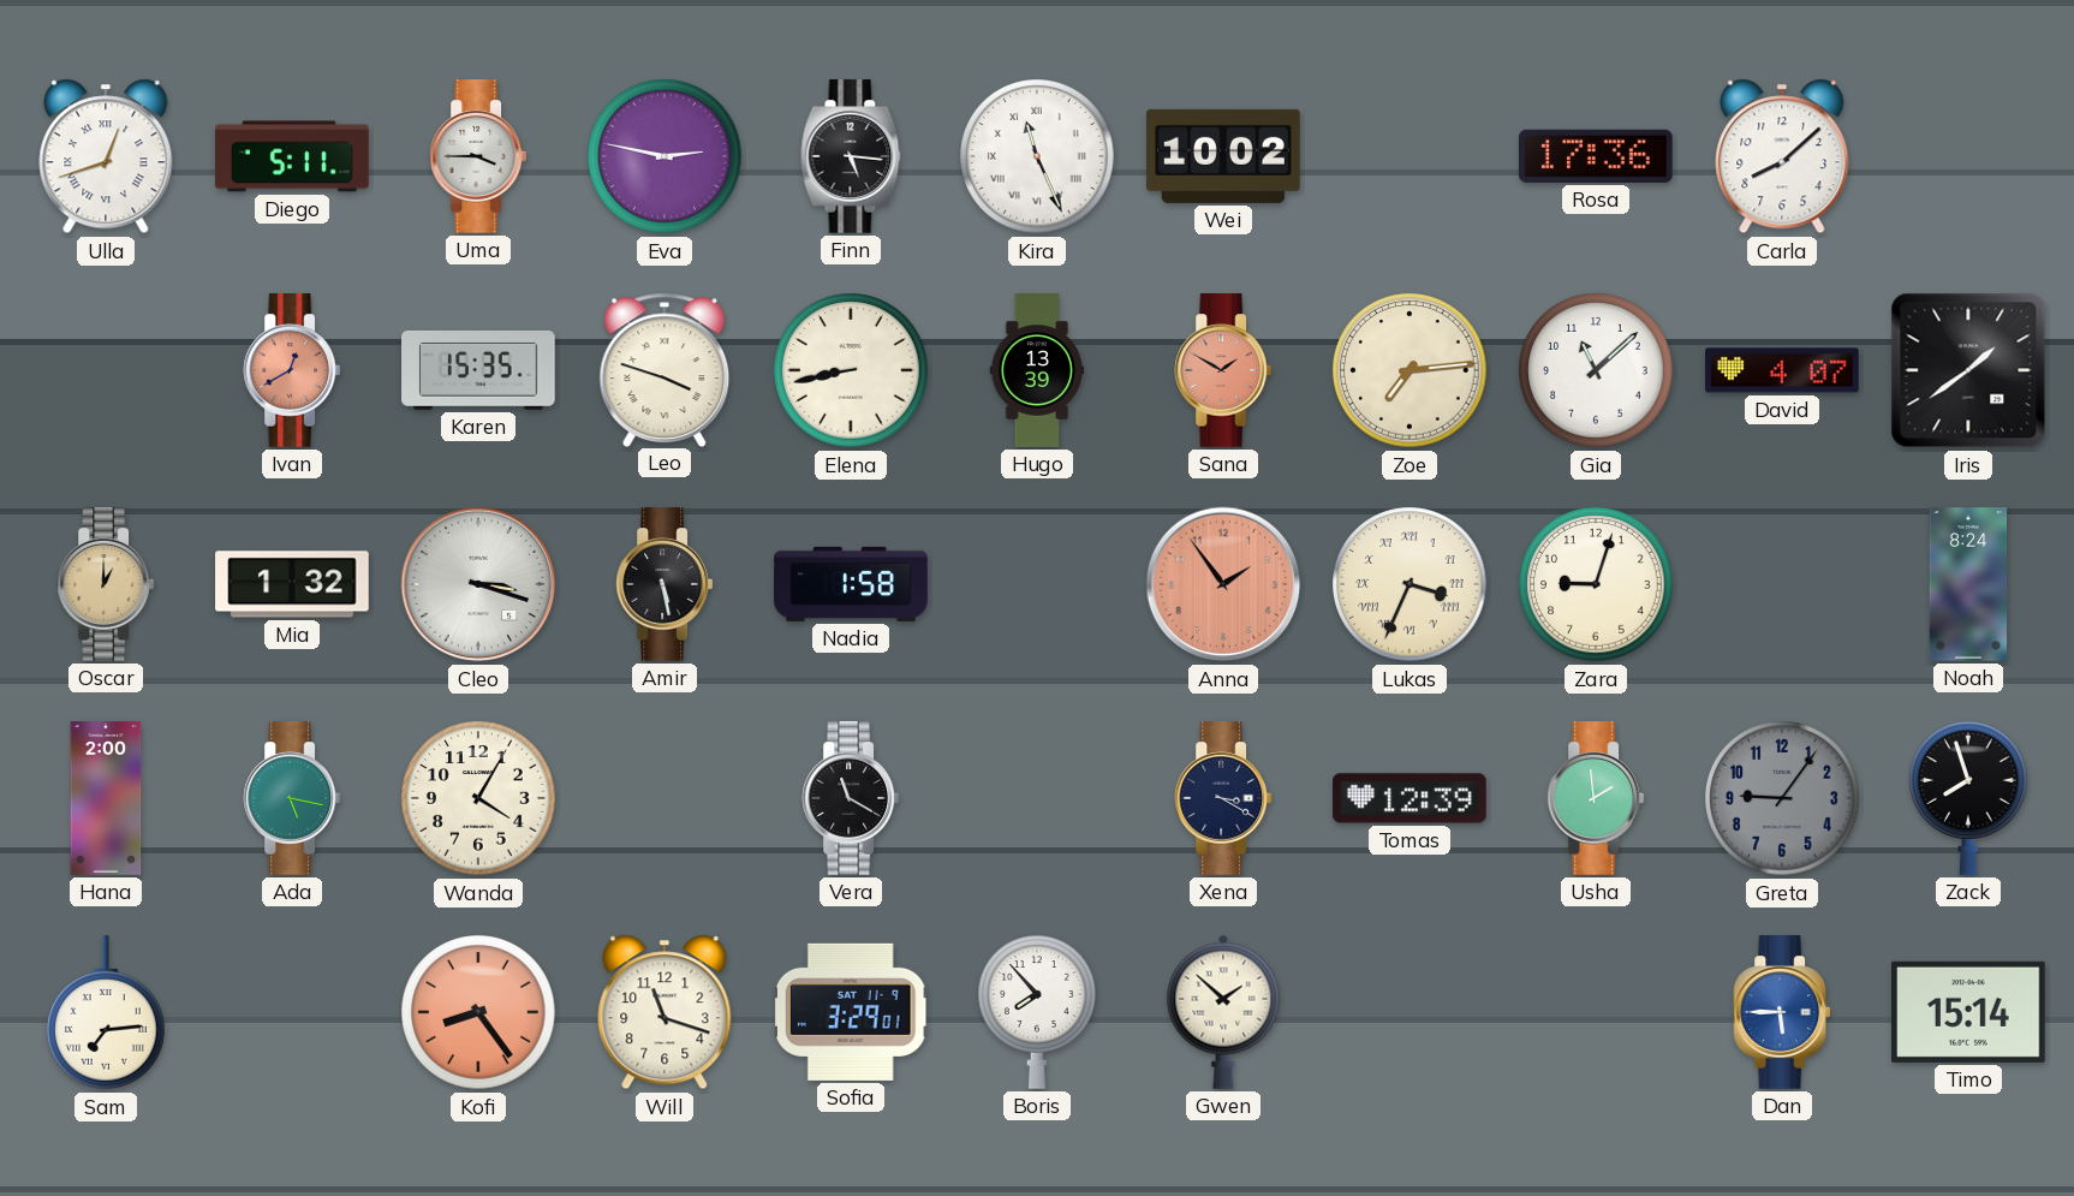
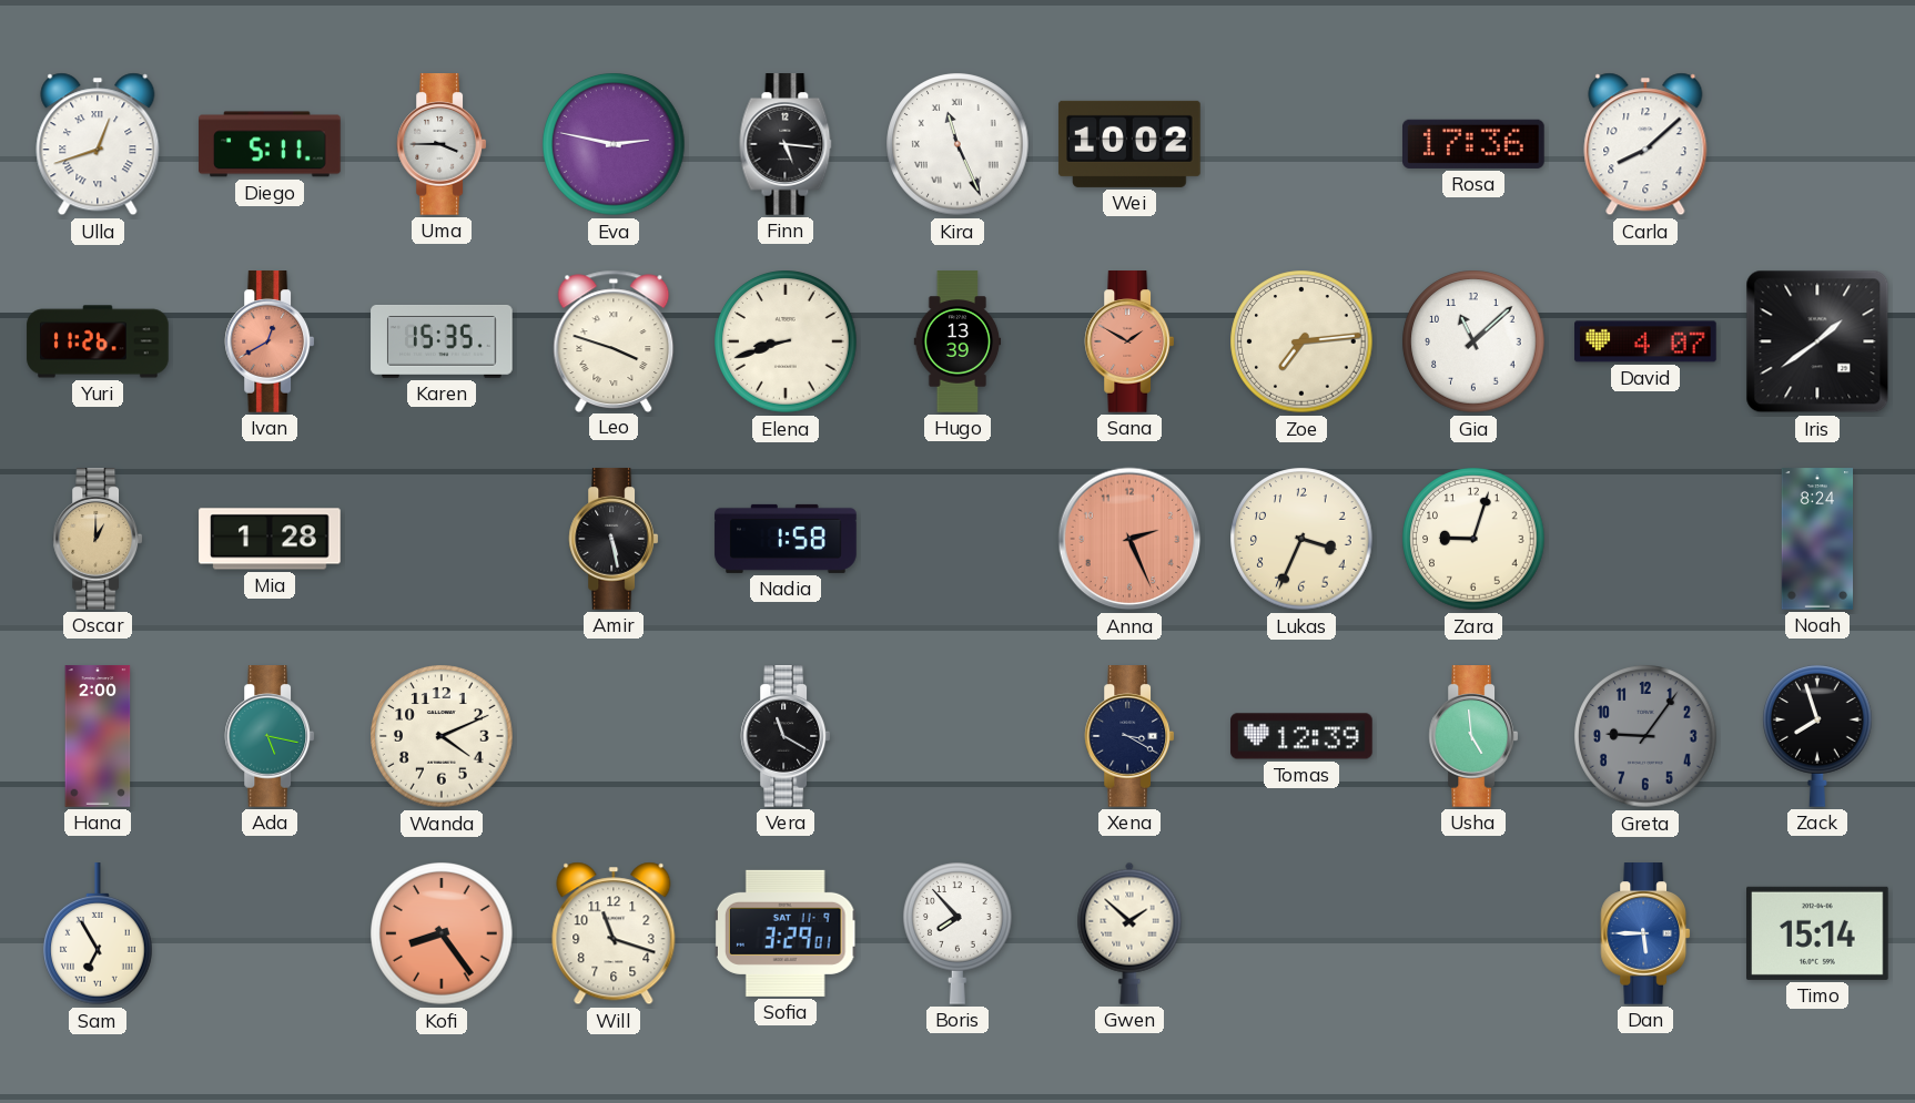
Yuri: none -> 11:26 (98, 341)
Elena: 8:43 -> 8:42 (786, 341)
Mia: 1:32 -> 1:28 (270, 539)
Cleo: 3:18 -> none (478, 584)
Anna: 1:54 -> 2:26 (1129, 539)
Lukas numerals: Roman -> Arabic (1301, 539)
Wanda: 4:05 -> 4:11 (442, 736)
Usha: 1:59 -> 4:59 (1473, 736)
Sam: 7:14 -> 6:55 (99, 935)
